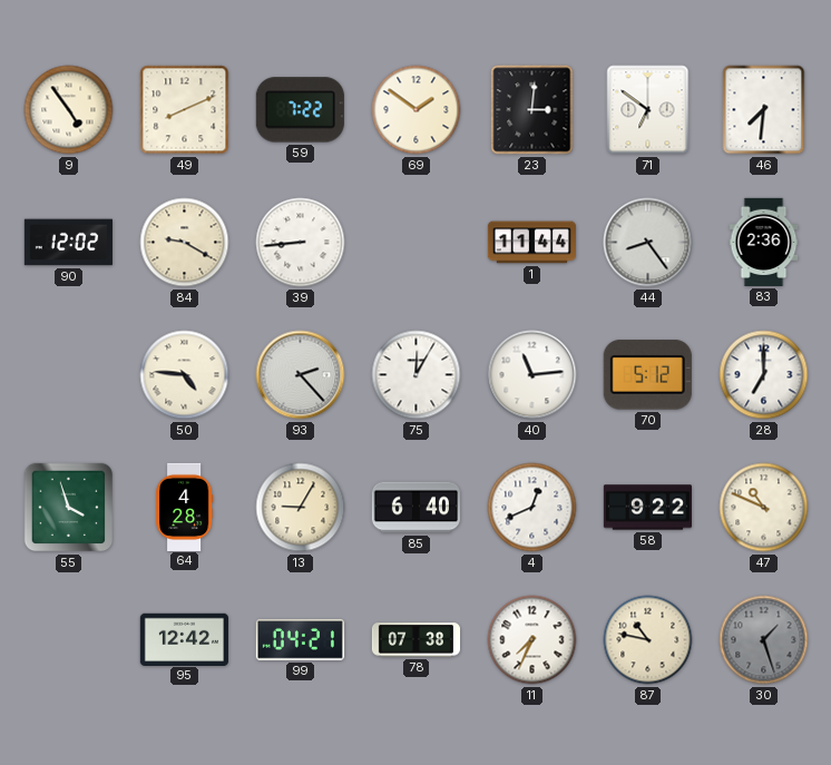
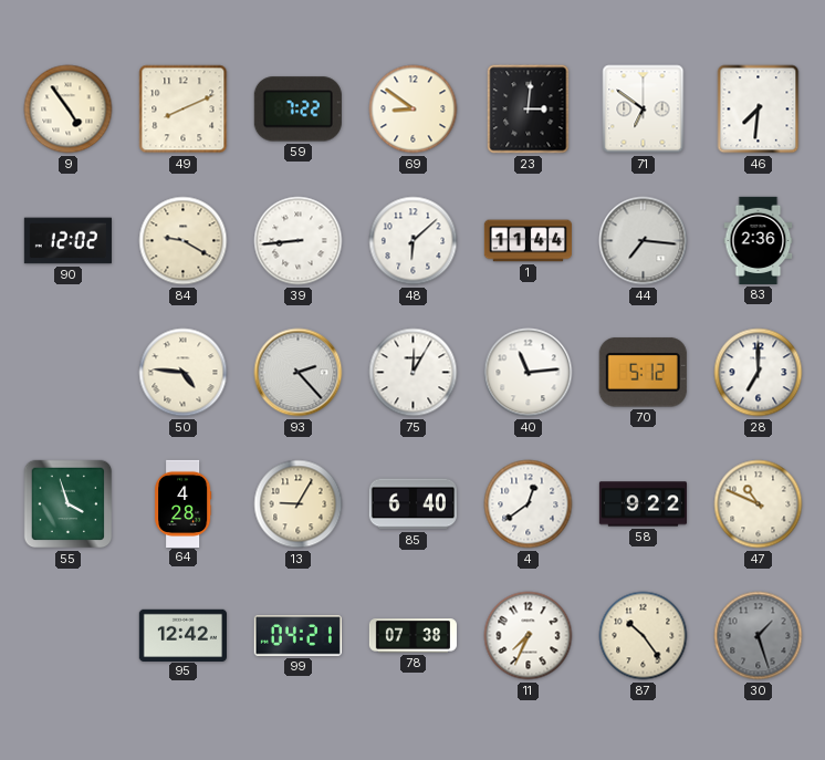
69: 1:51 -> 8:51 (414, 110)
48: none -> 6:08 (414, 241)
44: 8:24 -> 7:16 (644, 241)
4: 12:41 -> 12:39 (529, 504)
87: 10:47 -> 10:24 (644, 636)
